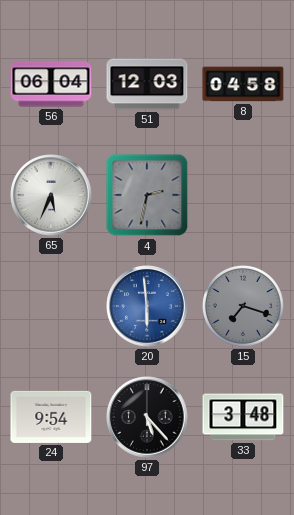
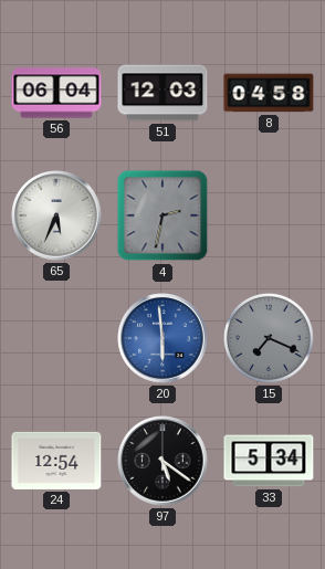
15: 7:18 -> 7:19 (269, 338)
24: 9:54 -> 12:54 (56, 461)
97: 5:23 -> 5:21 (162, 461)
33: 3:48 -> 5:34 (269, 461)
